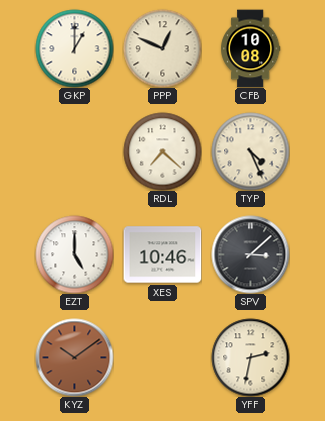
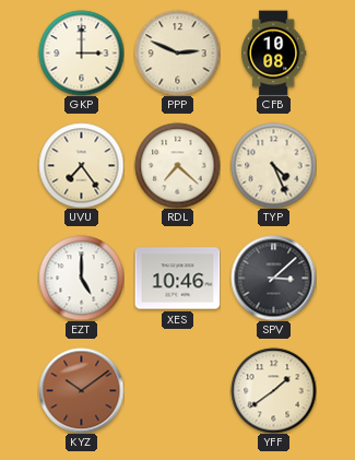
GKP: 1:00 -> 3:00 (81, 52)
PPP: 12:49 -> 2:49 (177, 52)
UVU: none -> 7:24 (81, 165)
YFF: 2:32 -> 1:39 (273, 390)
